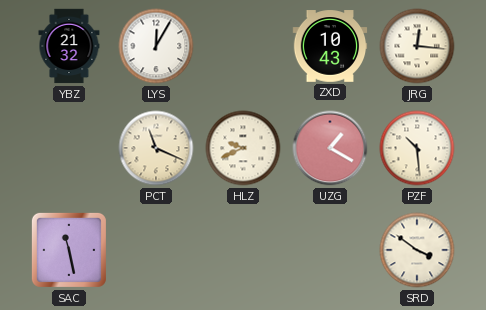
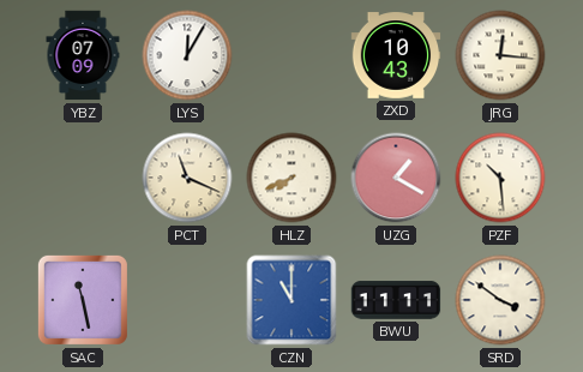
YBZ: 21:32 -> 07:09 (83, 55)
HLZ: 9:41 -> 7:41 (291, 178)
CZN: none -> 11:00 (291, 300)
BWU: none -> 11:11 (396, 300)
